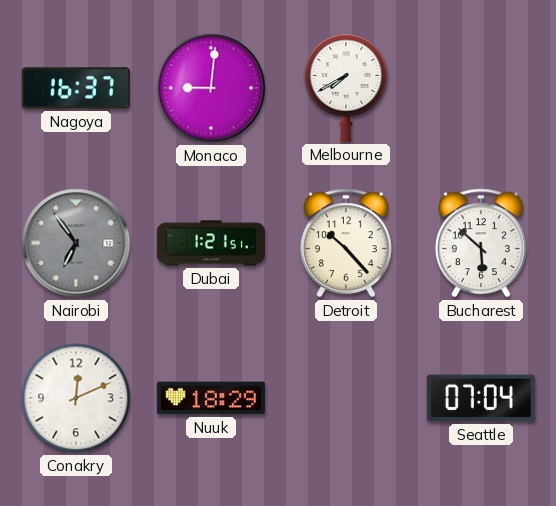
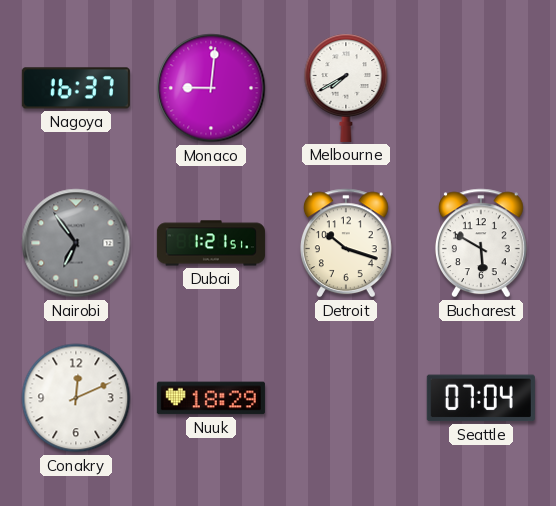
Detroit: 10:23 -> 10:18 (346, 243)
Bucharest: 5:52 -> 5:50 (481, 243)
